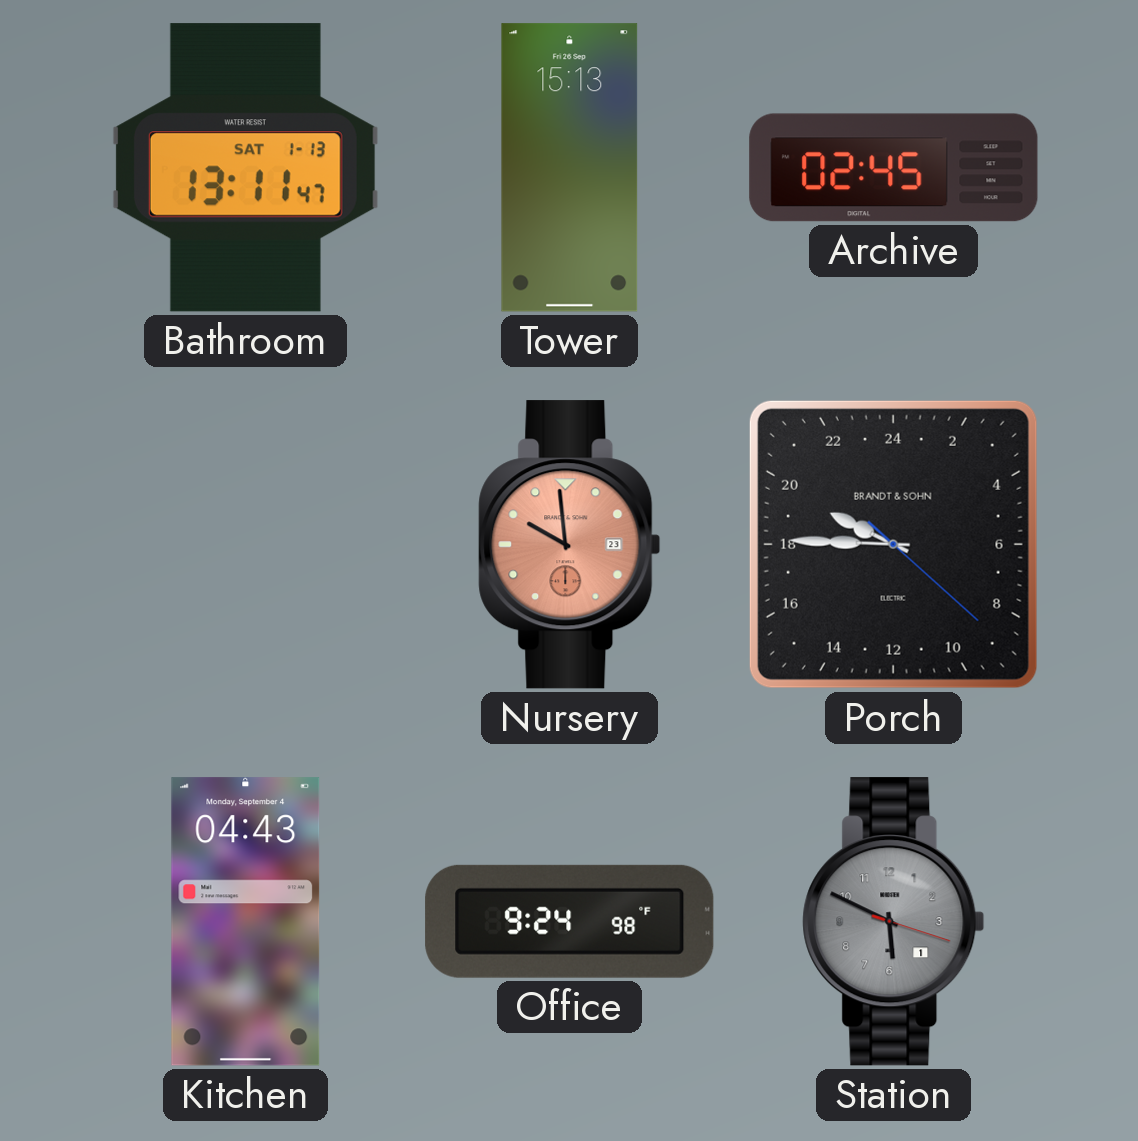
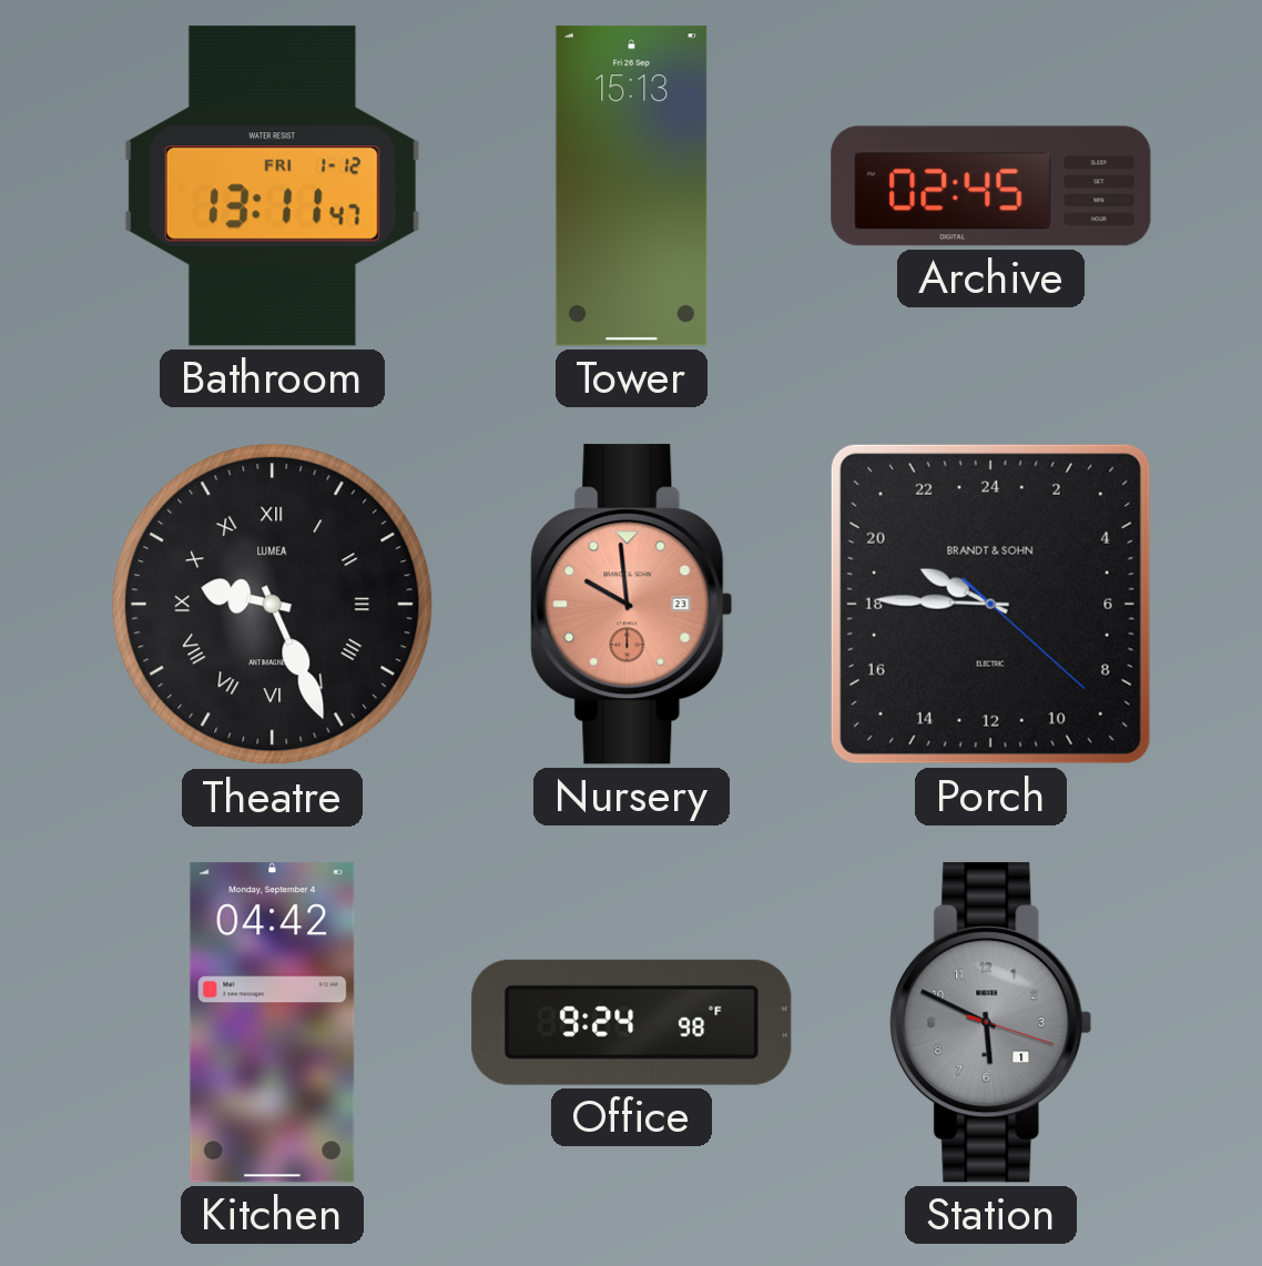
Bathroom date: SAT 1-13 -> FRI 1-12 (272, 186)
Theatre: none -> 9:26 (273, 605)
Kitchen: 04:43 -> 04:42 (273, 1023)
